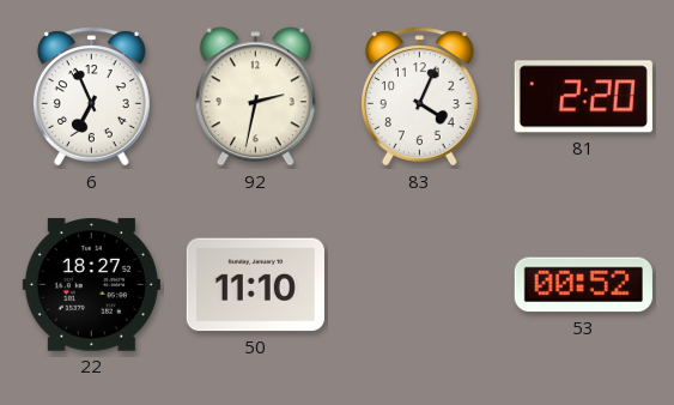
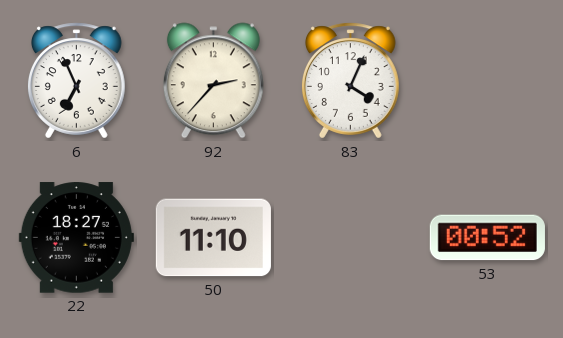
92: 2:32 -> 2:37 (213, 81)
81: 2:20 -> none (583, 97)
